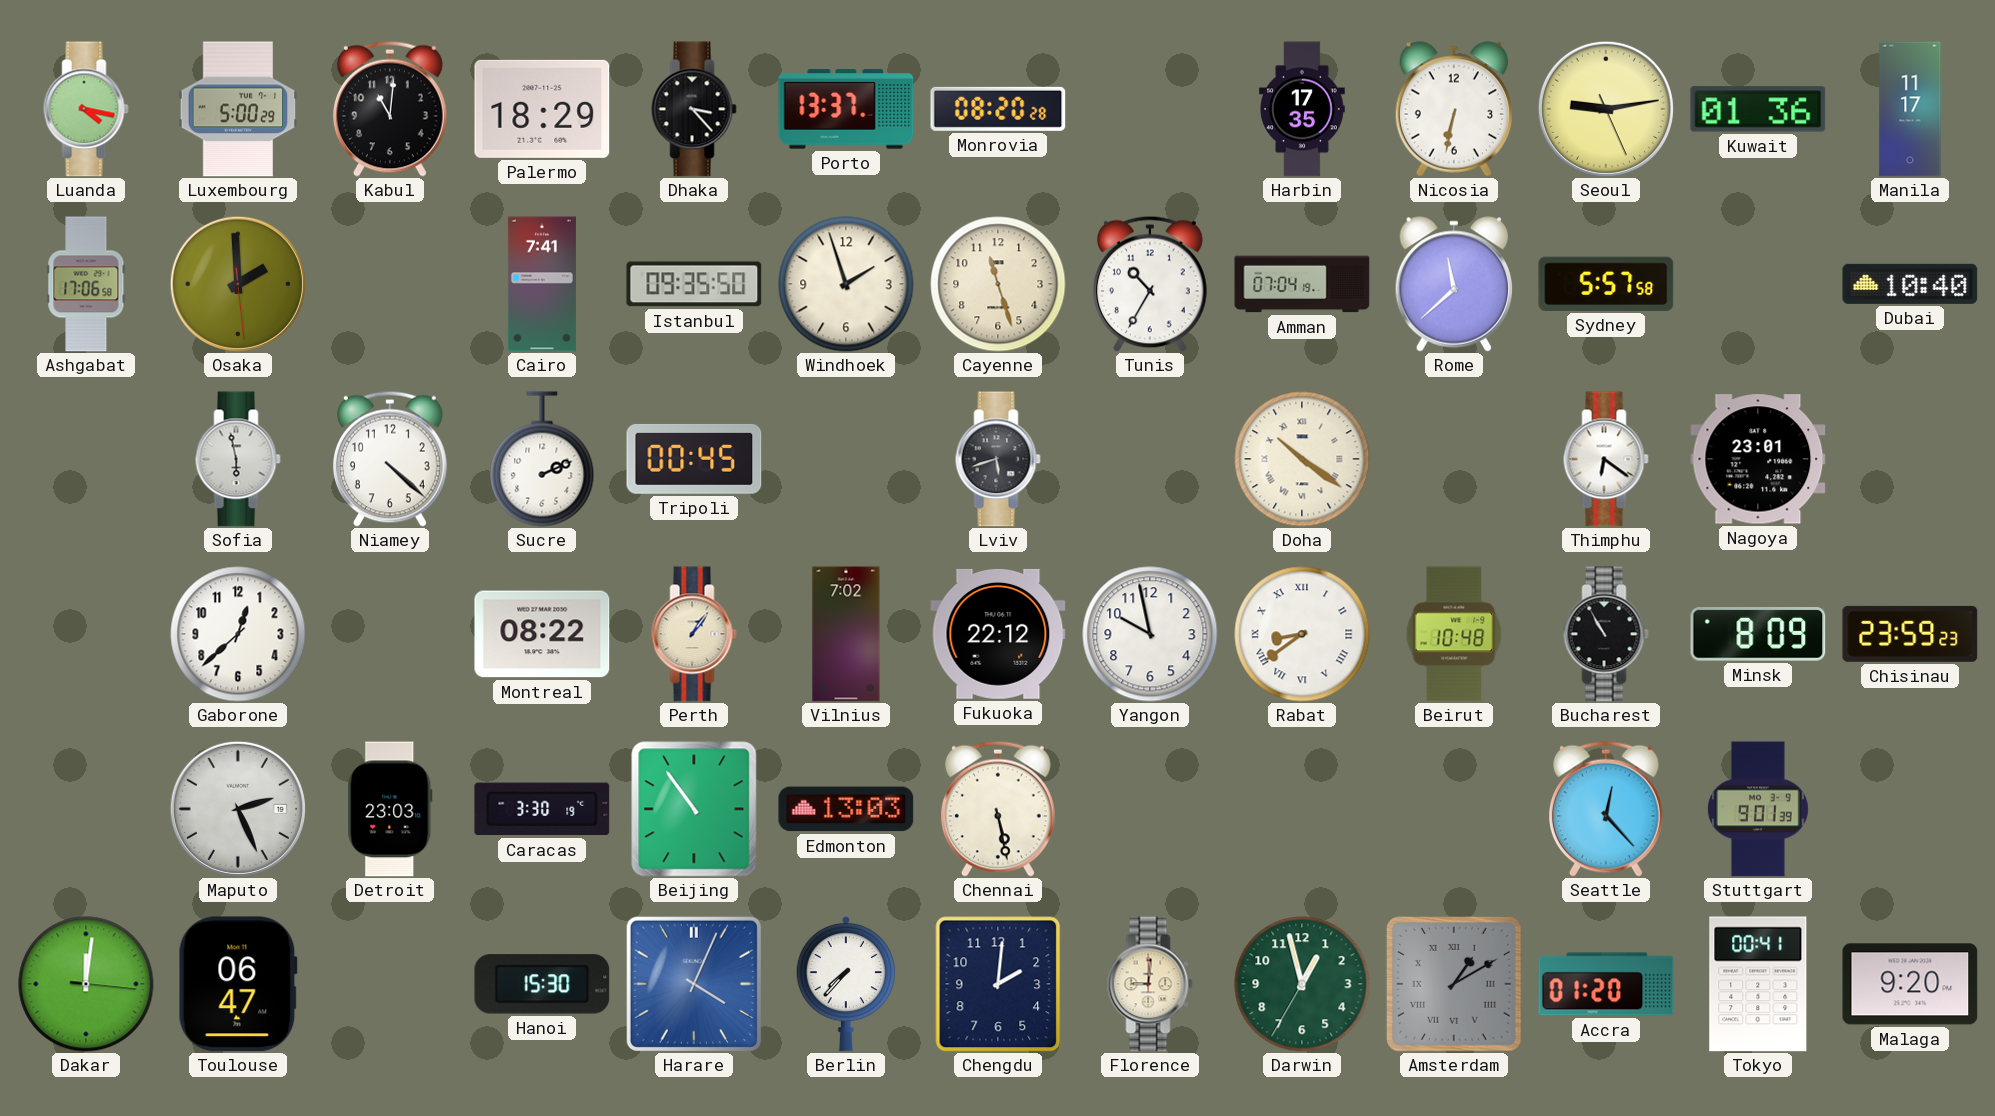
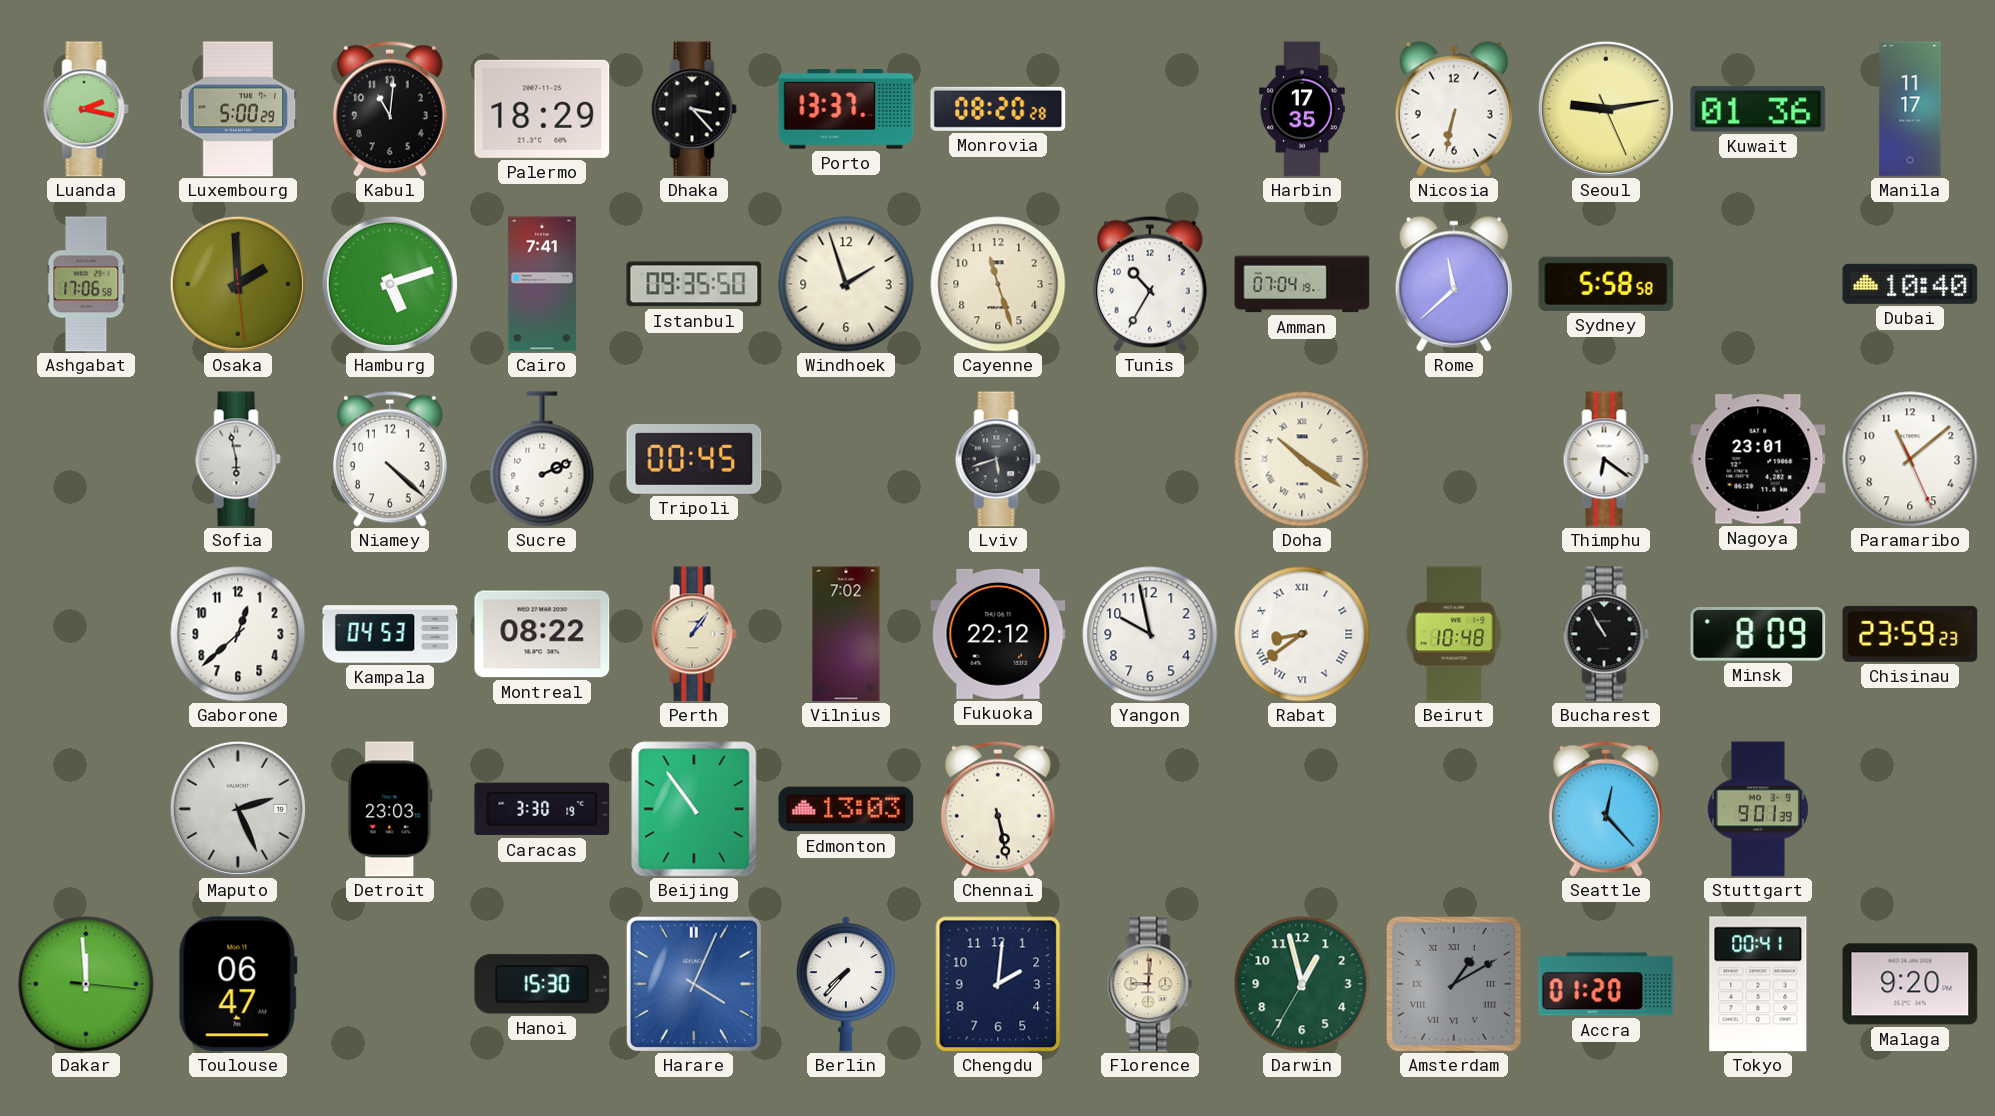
Luanda: 4:17 -> 2:17 (86, 109)
Hamburg: none -> 5:12 (390, 284)
Sydney: 5:57 -> 5:58 (1606, 284)
Paramaribo: none -> 11:08 (1910, 459)
Kampala: none -> 04:53 (390, 634)
Dakar: 12:01 -> 11:59 (86, 984)
